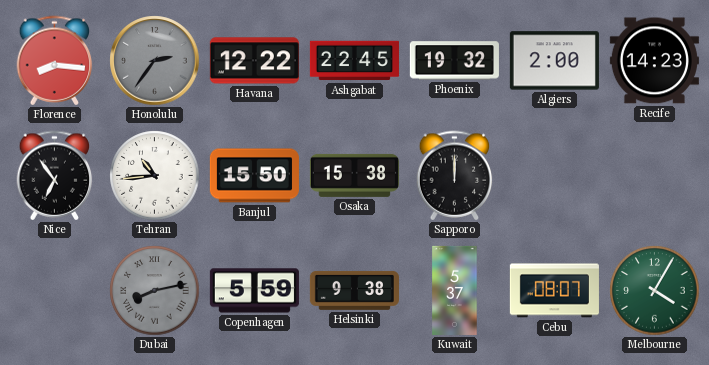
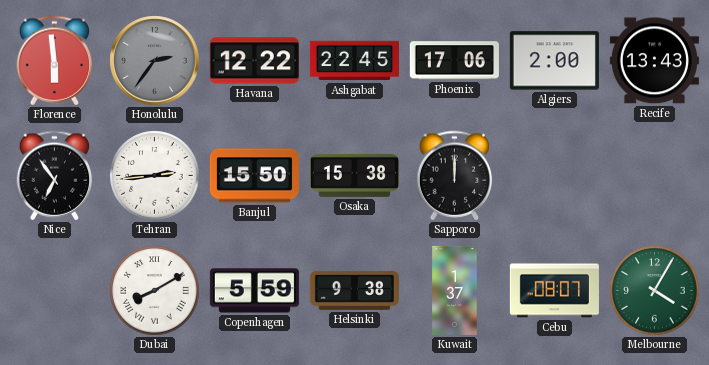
Florence: 8:16 -> 5:59 (55, 61)
Phoenix: 19:32 -> 17:06 (454, 61)
Recife: 14:23 -> 13:43 (654, 61)
Tehran: 10:44 -> 2:44 (155, 176)
Dubai: 8:13 -> 8:10 (155, 291)
Dubai dial: grey -> white (155, 291)
Kuwait: 5:37 -> 1:37 (455, 290)
